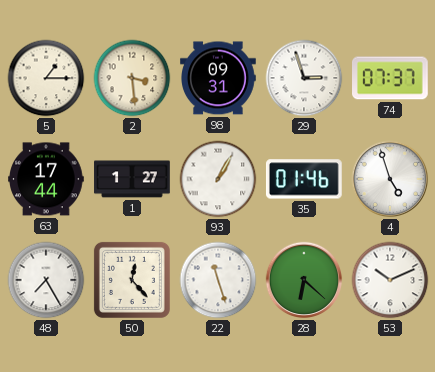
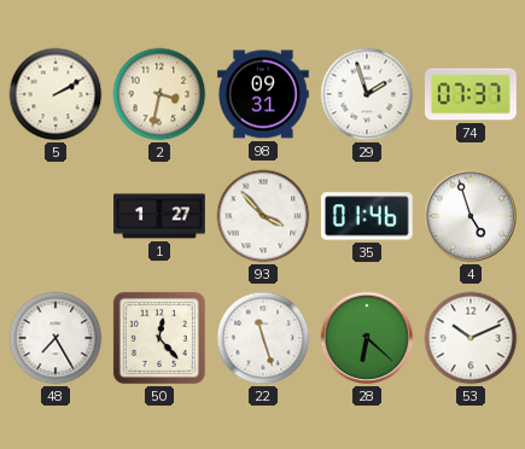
5: 1:15 -> 2:10 (56, 94)
2: 3:29 -> 3:32 (159, 94)
29: 2:57 -> 1:57 (367, 94)
63: 17:44 -> none (46, 179)
93: 1:05 -> 3:53 (263, 216)
